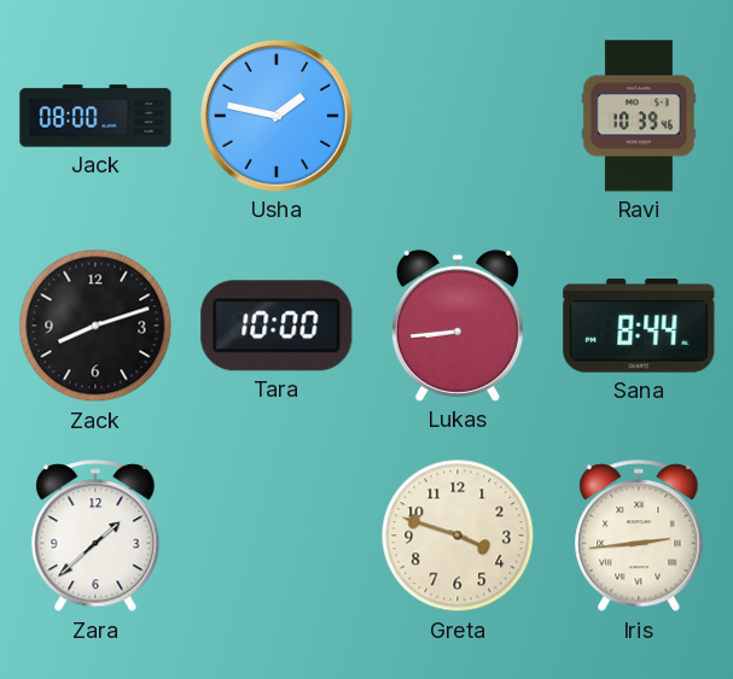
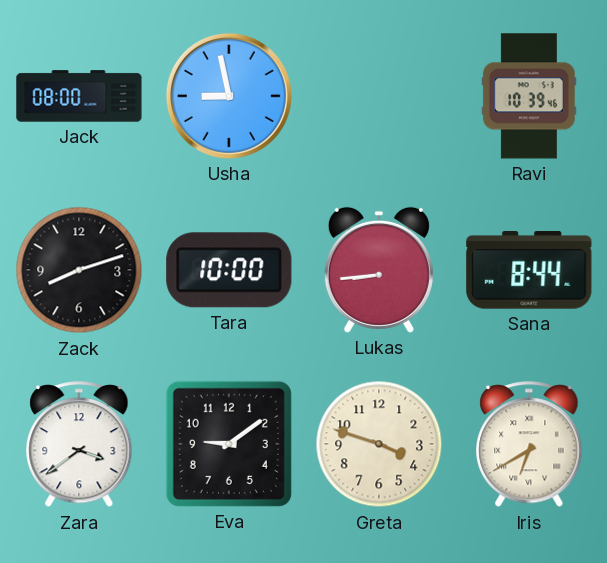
Usha: 1:47 -> 8:58 (229, 96)
Zara: 1:38 -> 3:39 (79, 445)
Eva: none -> 9:09 (229, 444)
Iris: 2:44 -> 6:40 (529, 445)
